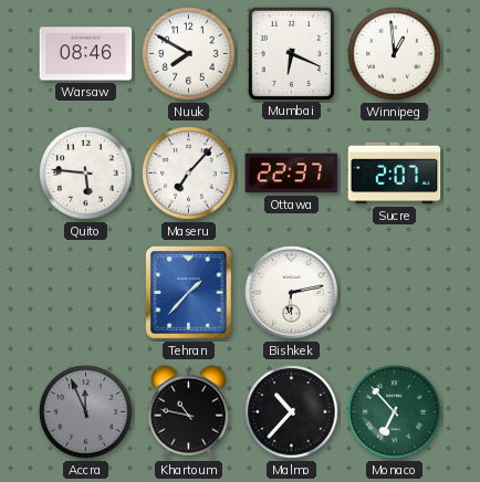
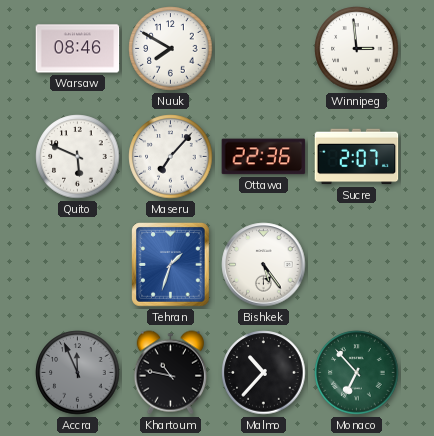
Mumbai: 6:19 -> none (291, 53)
Winnipeg: 12:59 -> 2:59 (357, 49)
Quito: 5:46 -> 5:49 (78, 157)
Ottawa: 22:37 -> 22:36 (264, 157)
Tehran: 1:37 -> 1:33 (171, 265)
Bishkek: 6:13 -> 5:24 (264, 265)
